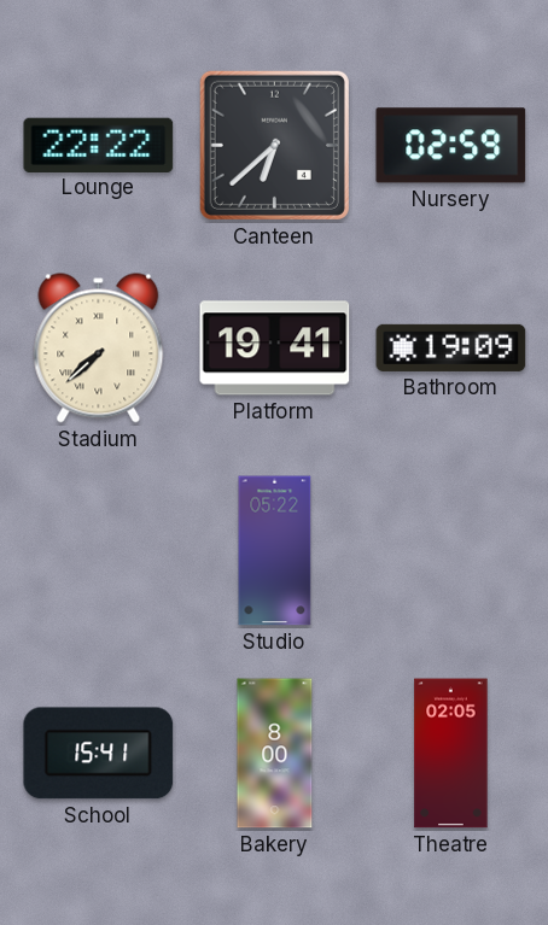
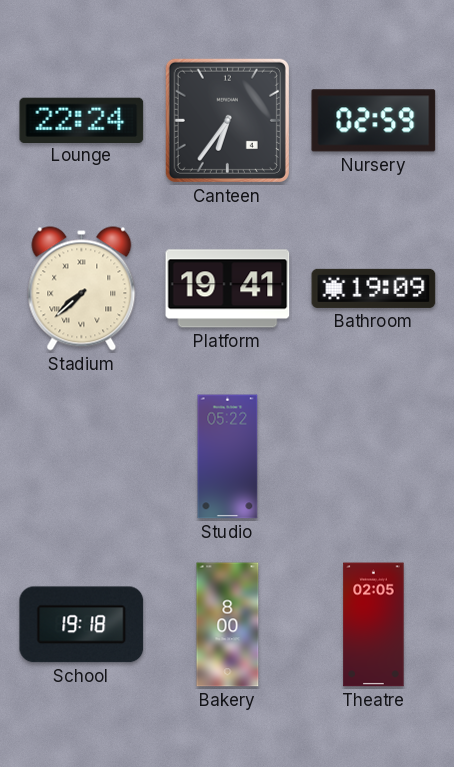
Lounge: 22:22 -> 22:24 (82, 120)
Canteen: 6:38 -> 6:36 (227, 120)
School: 15:41 -> 19:18 (82, 625)
